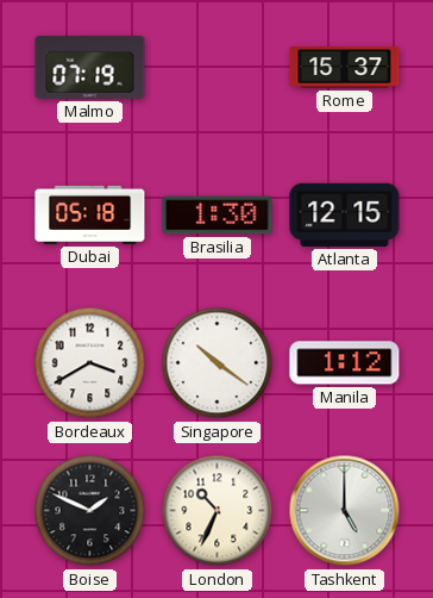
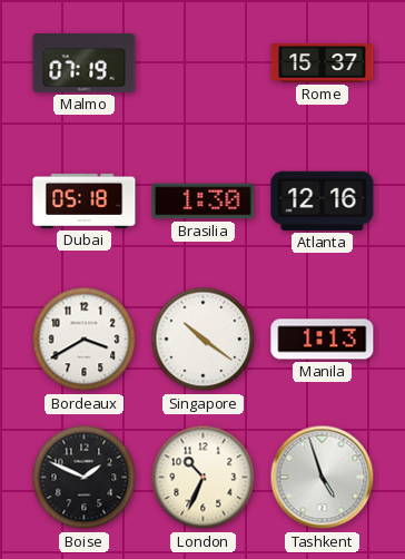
Atlanta: 12:15 -> 12:16 (323, 200)
Manila: 1:12 -> 1:13 (323, 340)
Tashkent: 5:00 -> 4:57 (323, 478)
